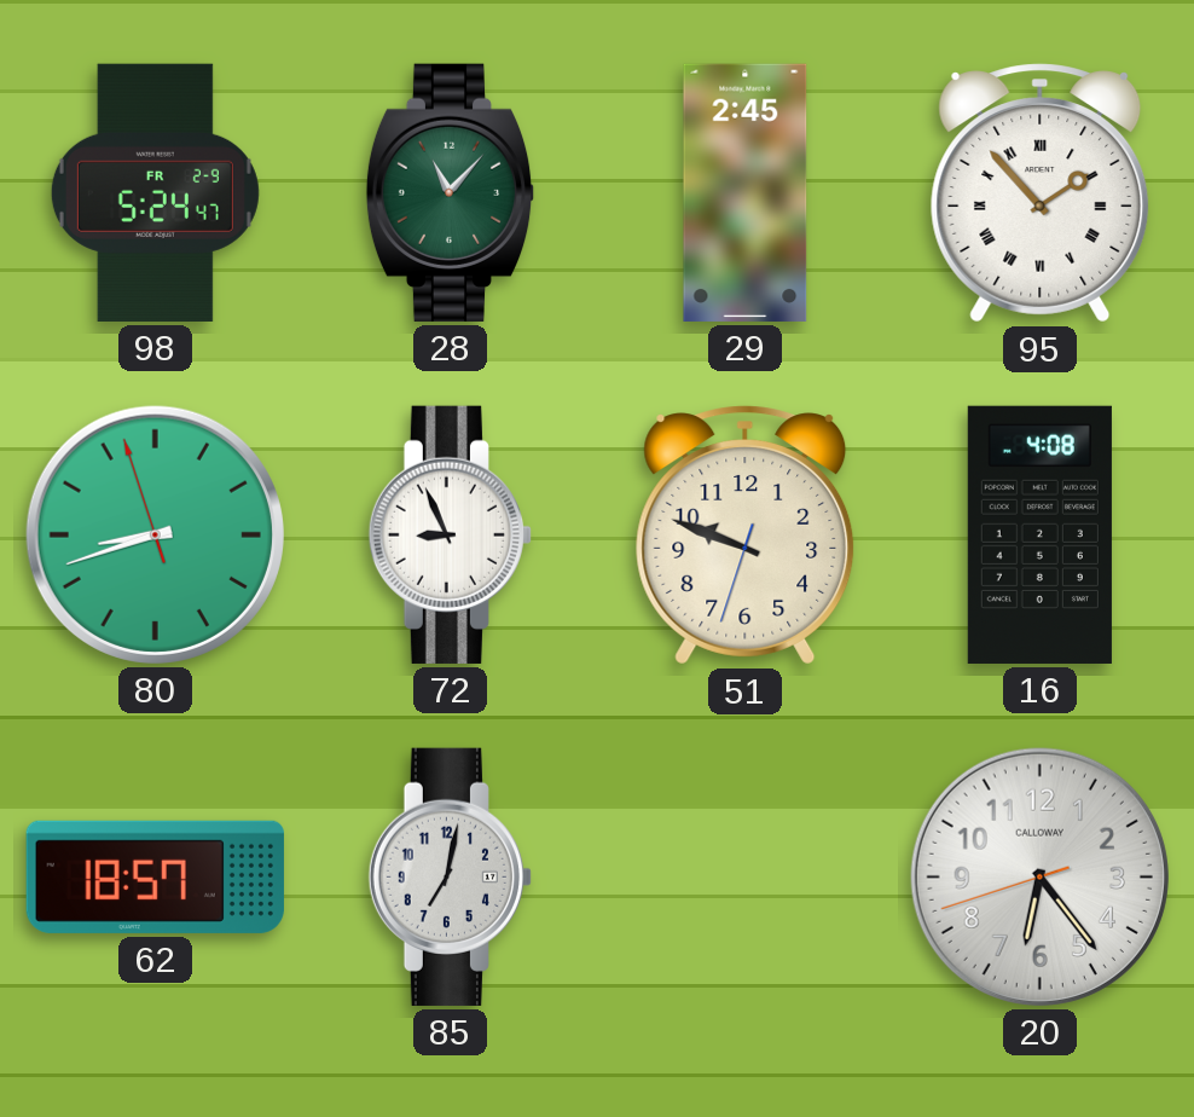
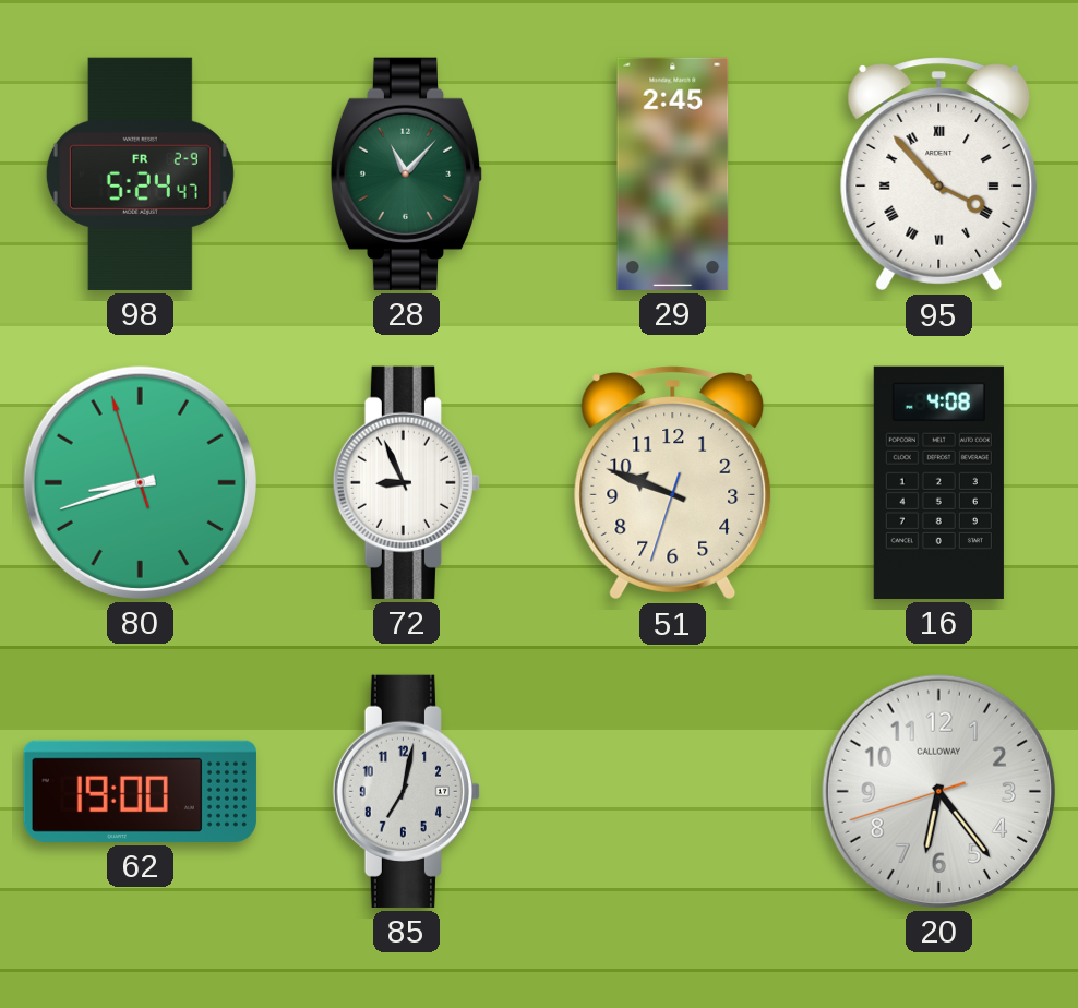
95: 1:53 -> 3:53 (939, 175)
62: 18:57 -> 19:00 (140, 791)
